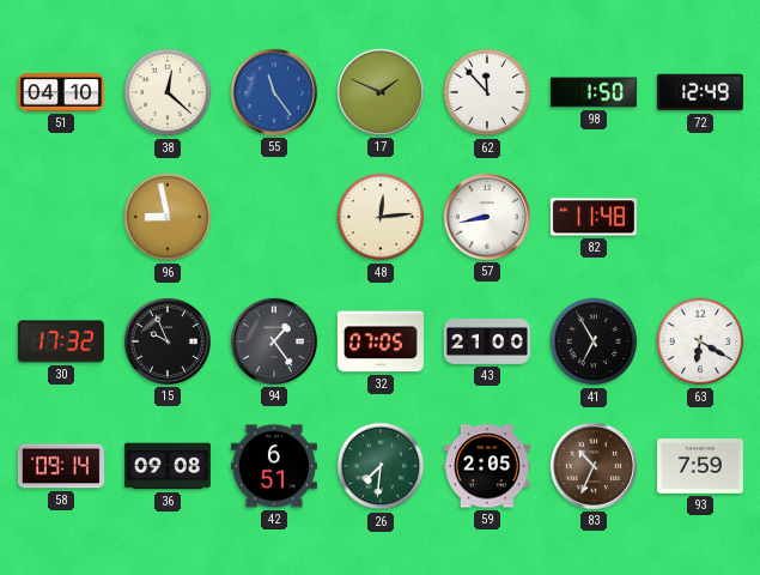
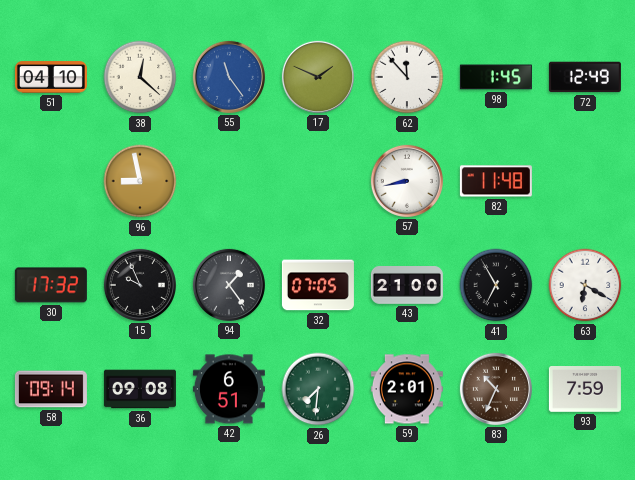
98: 1:50 -> 1:45 (496, 77)
48: 12:14 -> none (381, 217)
59: 2:05 -> 2:01 (407, 389)
